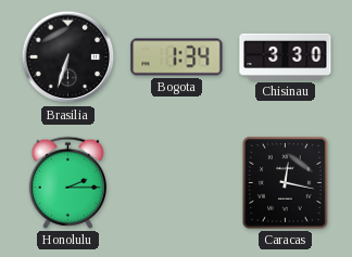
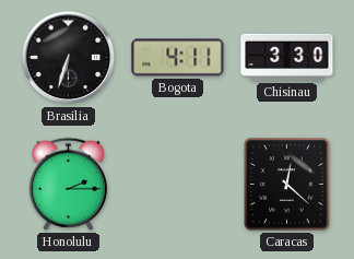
Bogota: 1:34 -> 4:11 (178, 58)
Caracas: 12:17 -> 12:22 (287, 185)
